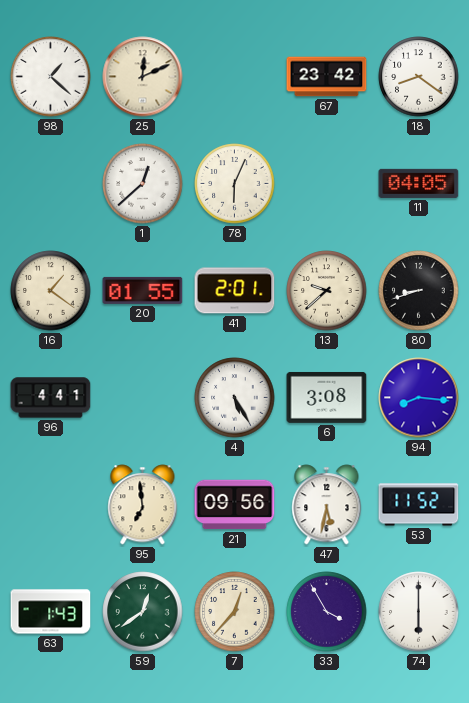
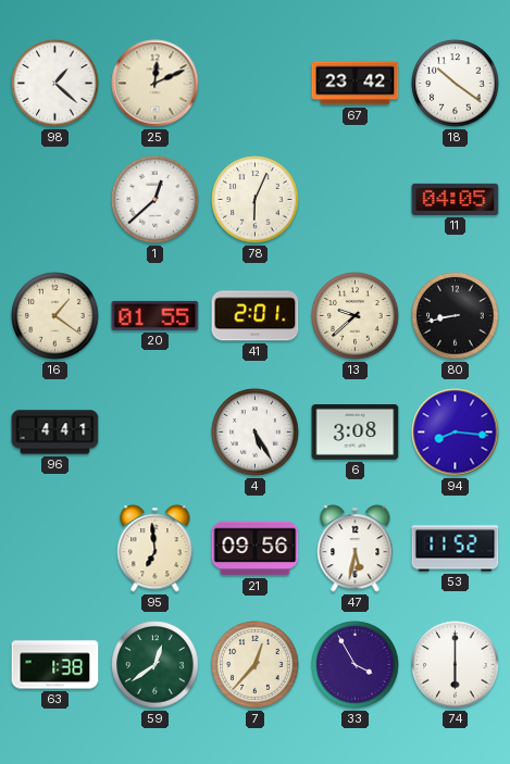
18: 8:21 -> 10:21 (456, 84)
80: 8:42 -> 8:43 (456, 316)
63: 1:43 -> 1:38 (55, 665)
